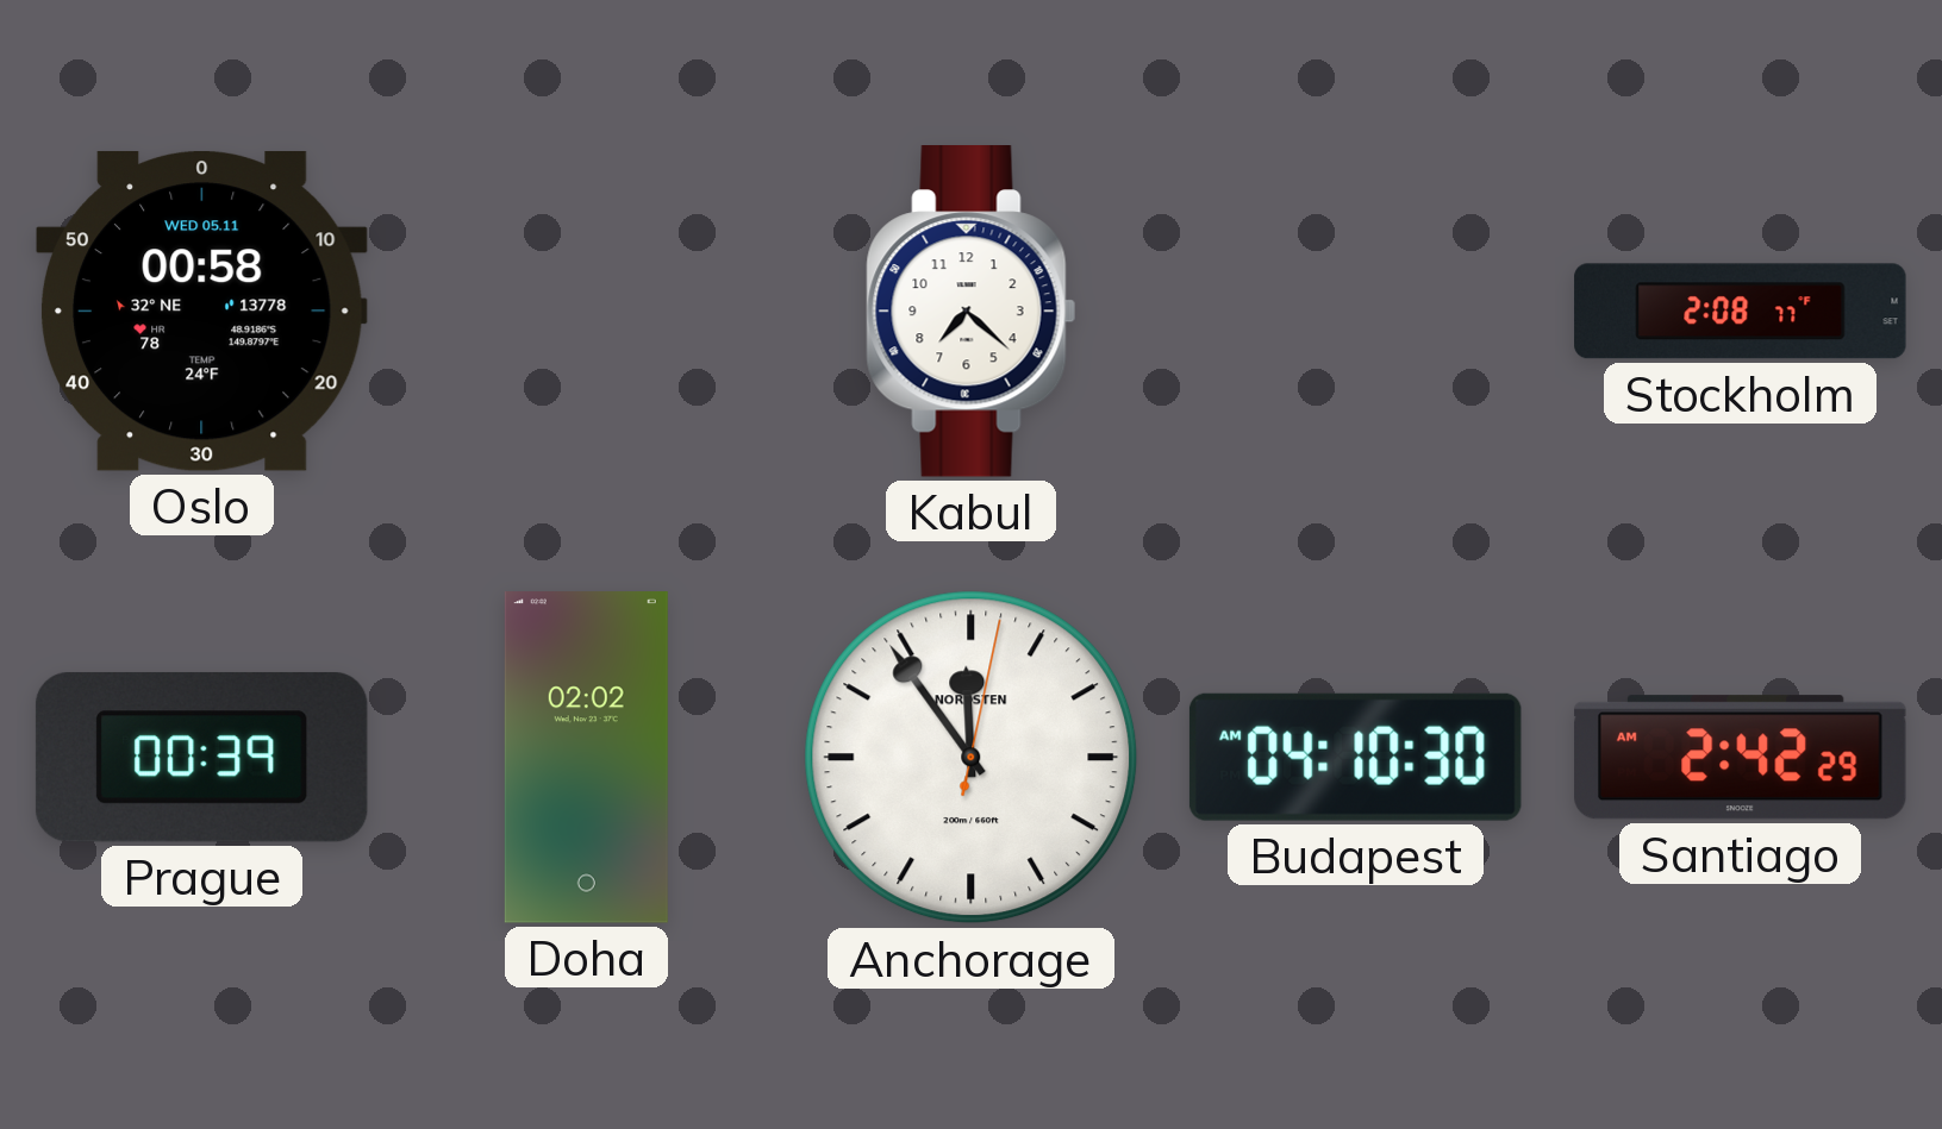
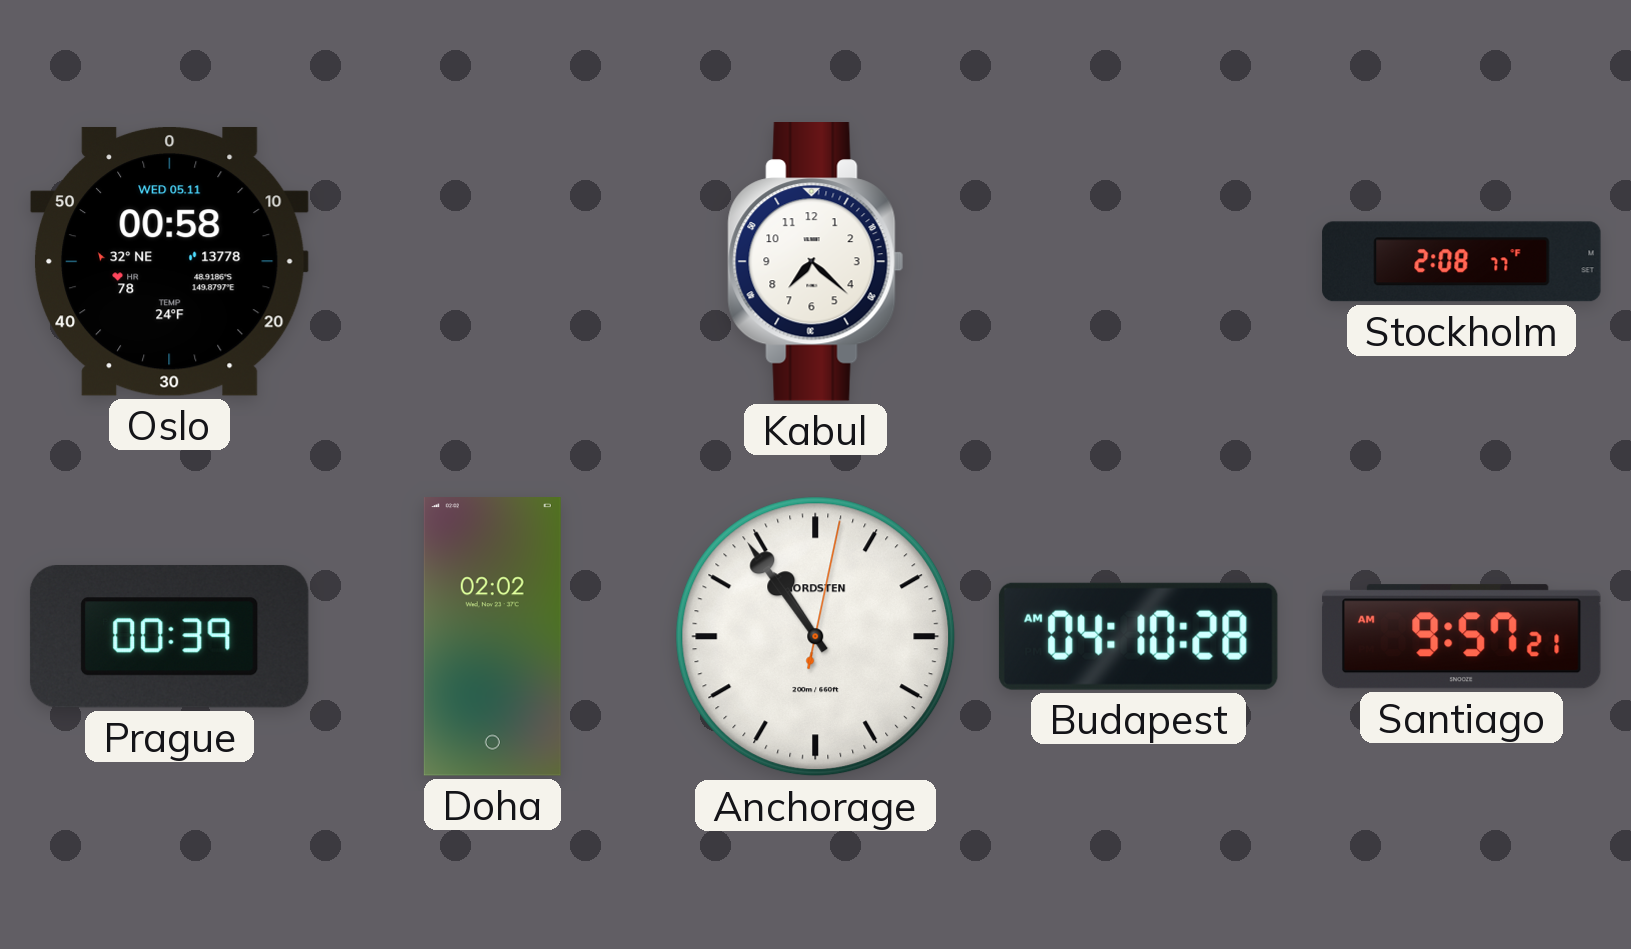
Anchorage: 11:54 -> 10:54 (816, 637)
Budapest: 04:10:30 AM -> 04:10:28 AM (1138, 636)
Santiago: 2:42 -> 9:57 (1461, 637)
